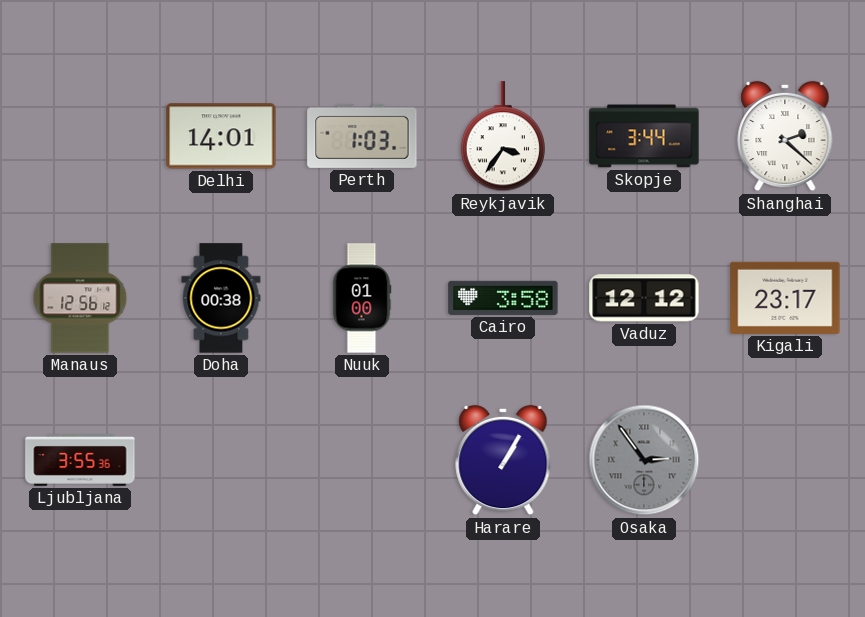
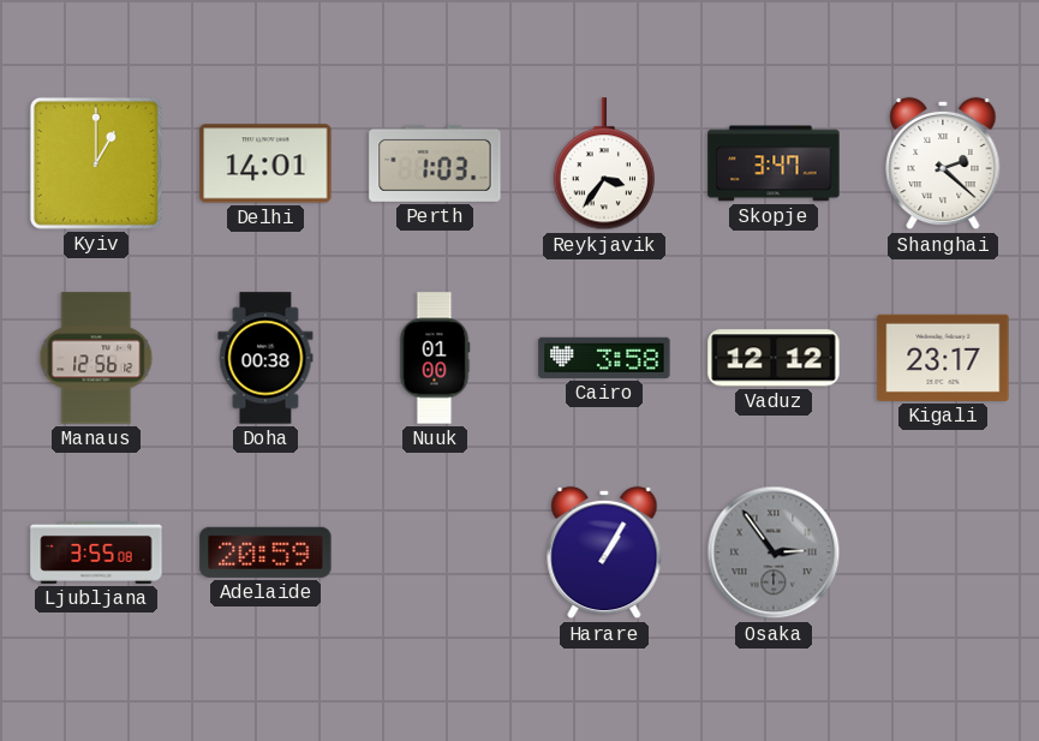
Kyiv: none -> 1:00 (96, 163)
Skopje: 3:44 -> 3:47 (774, 163)
Ljubljana: 3:55:36 -> 3:55:08 (96, 552)
Adelaide: none -> 20:59 (265, 552)
